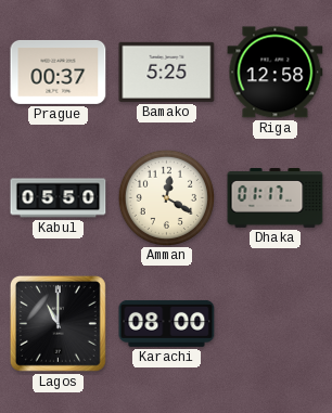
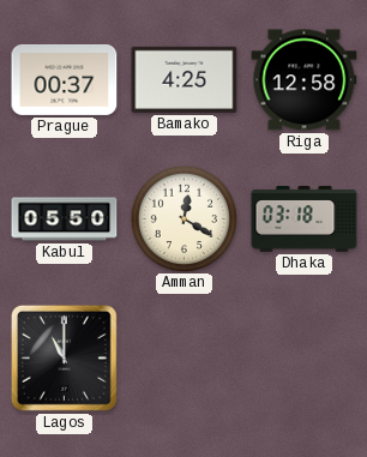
Bamako: 5:25 -> 4:25 (185, 79)
Dhaka: 01:17 -> 03:18 (305, 220)
Karachi: 08:00 -> none (167, 323)
